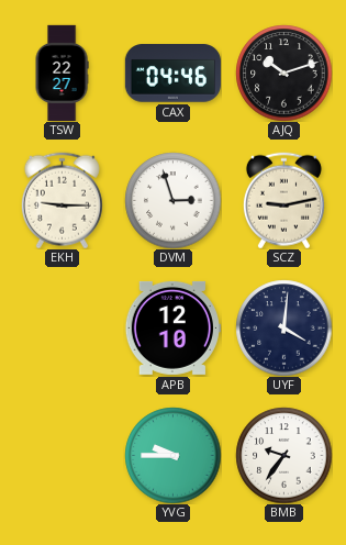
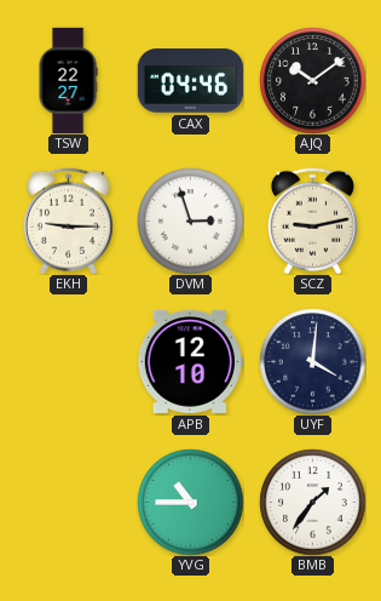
AJQ: 10:12 -> 10:09 (312, 80)
YVG: 9:45 -> 10:45 (190, 502)
BMB: 9:36 -> 1:36 (312, 502)
